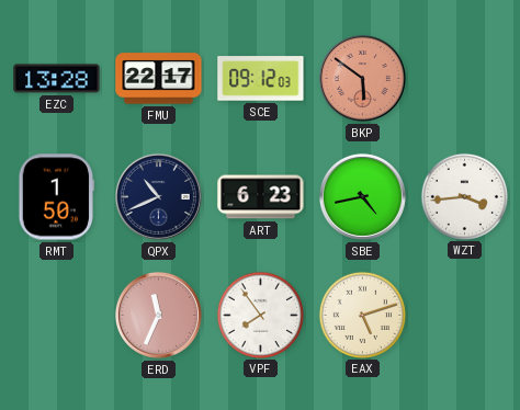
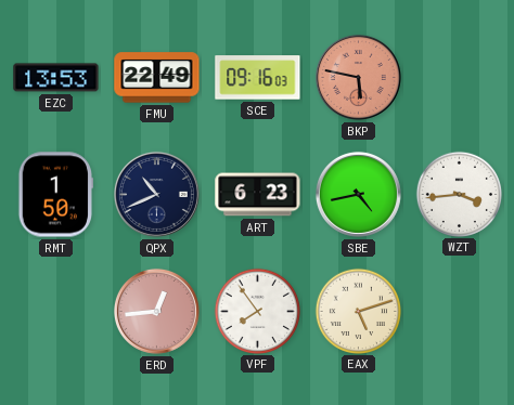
EZC: 13:28 -> 13:53 (56, 78)
FMU: 22:17 -> 22:49 (157, 78)
SCE: 09:12 -> 09:16 (258, 78)
BKP: 5:51 -> 5:47 (358, 77)
ERD: 11:34 -> 12:44 (156, 311)
